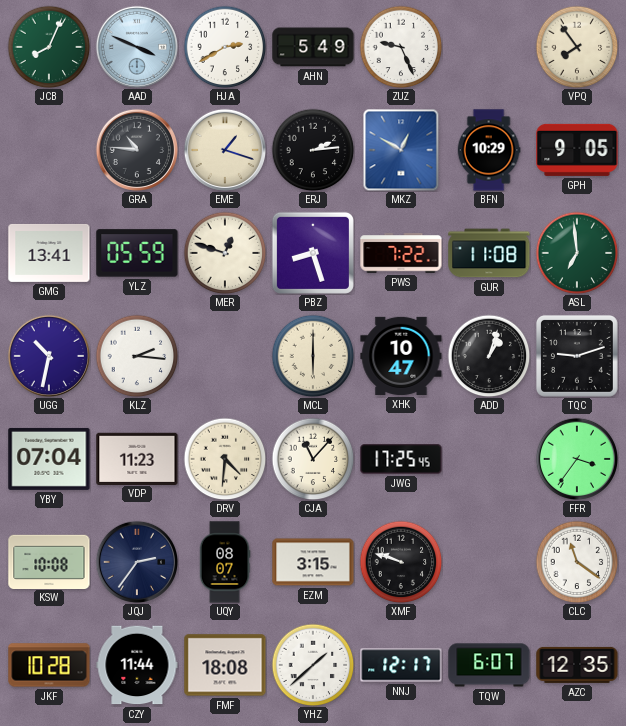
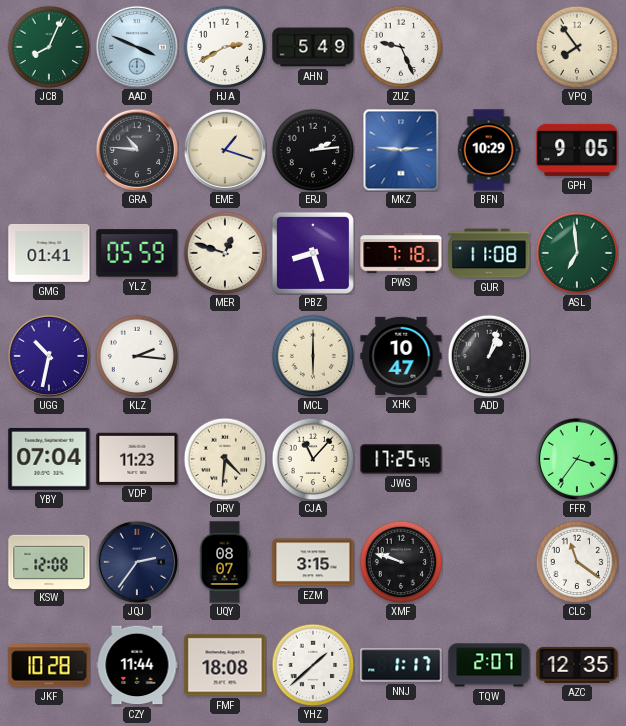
MKZ: 12:50 -> 2:46 (401, 150)
GMG: 13:41 -> 01:41 (49, 253)
PWS: 7:22 -> 7:18 (401, 253)
TQC: 9:12 -> none (577, 356)
KSW: 10:08 -> 12:08 (49, 561)
NNJ: 12:17 -> 1:17 (401, 665)
TQW: 6:07 -> 2:07 (489, 665)
